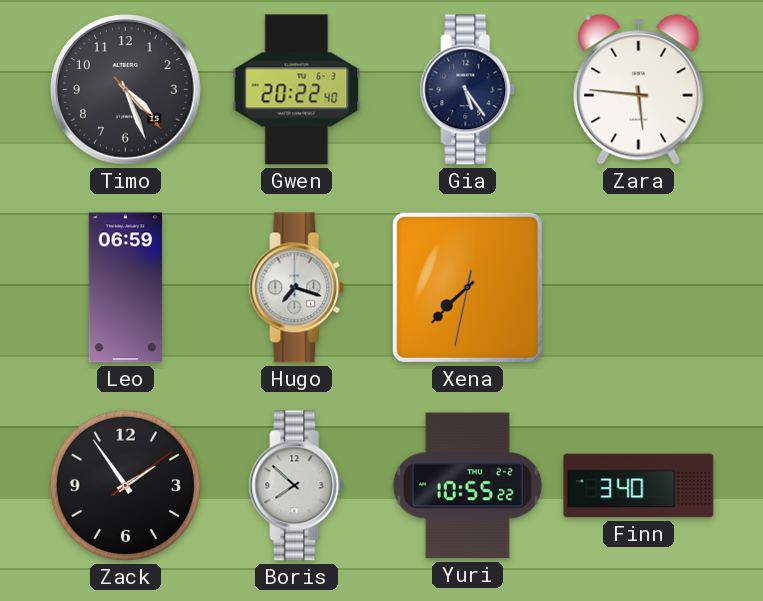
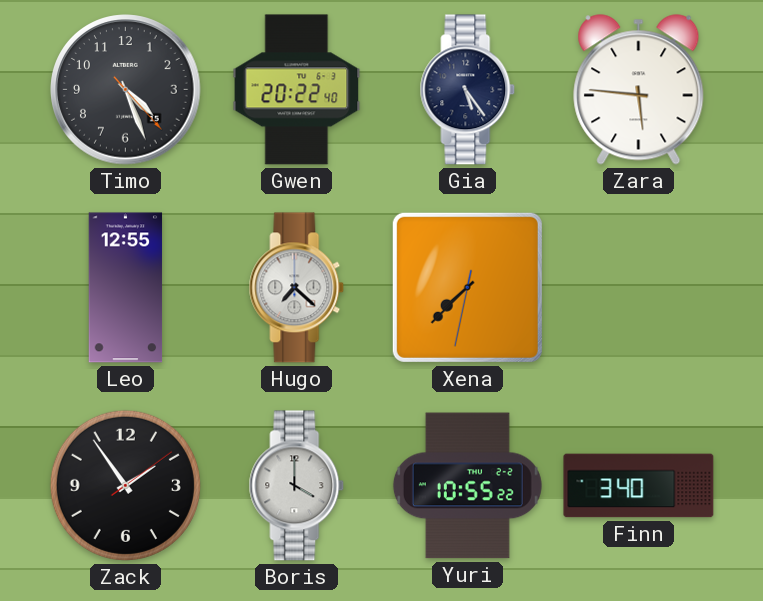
Leo: 06:59 -> 12:55 (126, 288)
Hugo: 7:18 -> 7:22 (297, 288)
Boris: 7:52 -> 4:00 (297, 486)
